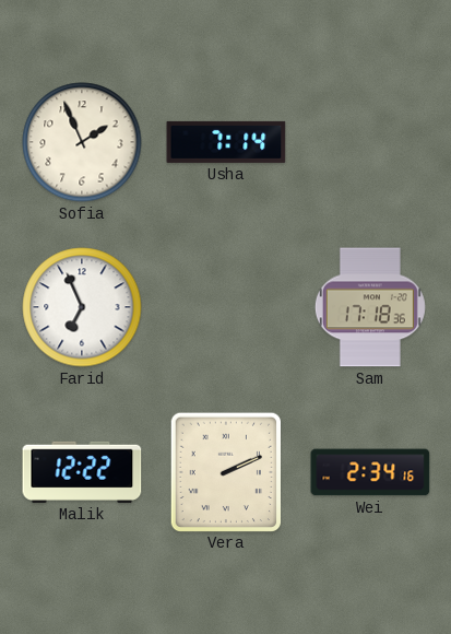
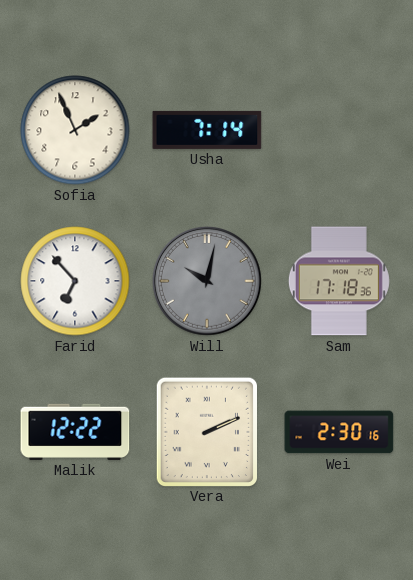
Farid: 6:56 -> 6:53 (75, 281)
Will: none -> 10:02 (207, 281)
Wei: 2:34 -> 2:30 (339, 432)
